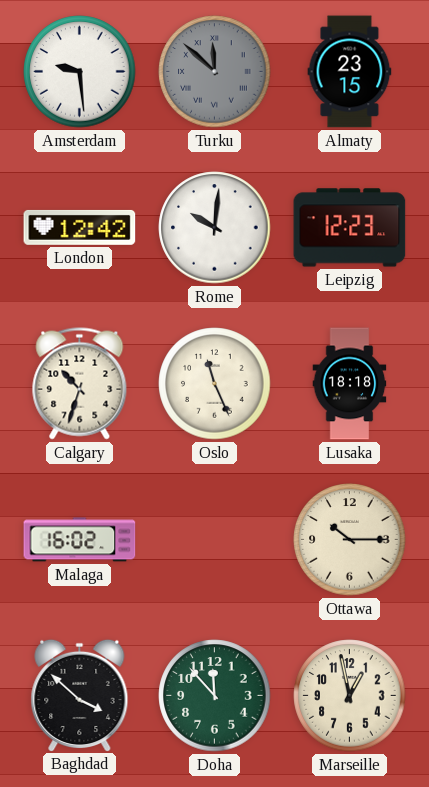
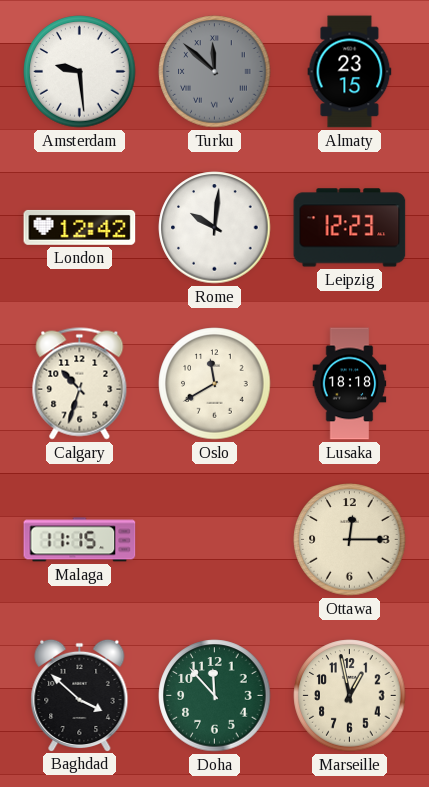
Oslo: 11:26 -> 11:40 (215, 384)
Malaga: 16:02 -> 11:15 (80, 540)
Ottawa: 10:15 -> 12:15 (350, 540)
